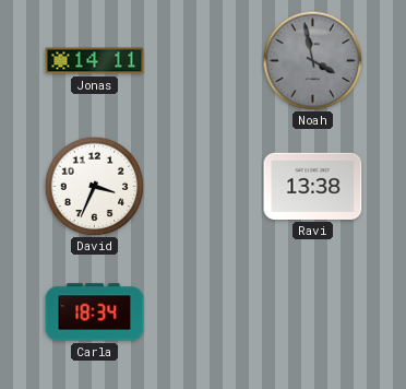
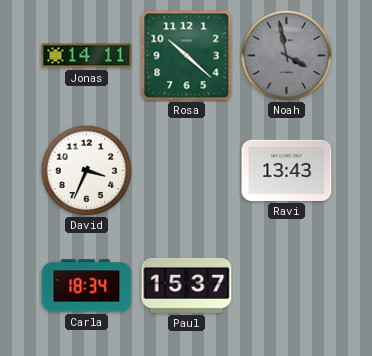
Rosa: none -> 10:22 (187, 56)
Ravi: 13:38 -> 13:43 (287, 170)
Paul: none -> 15:37 (187, 285)
